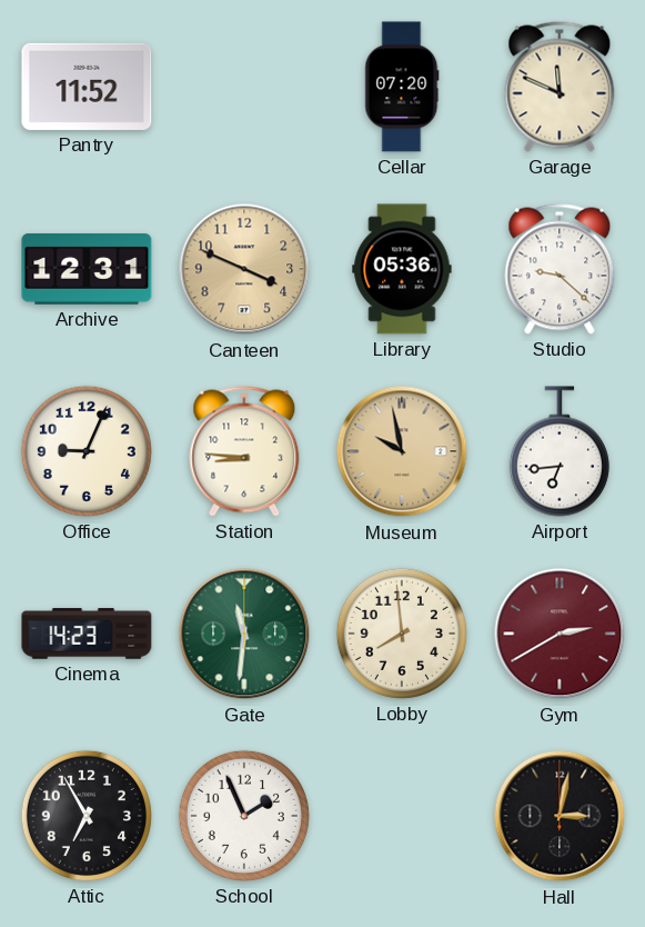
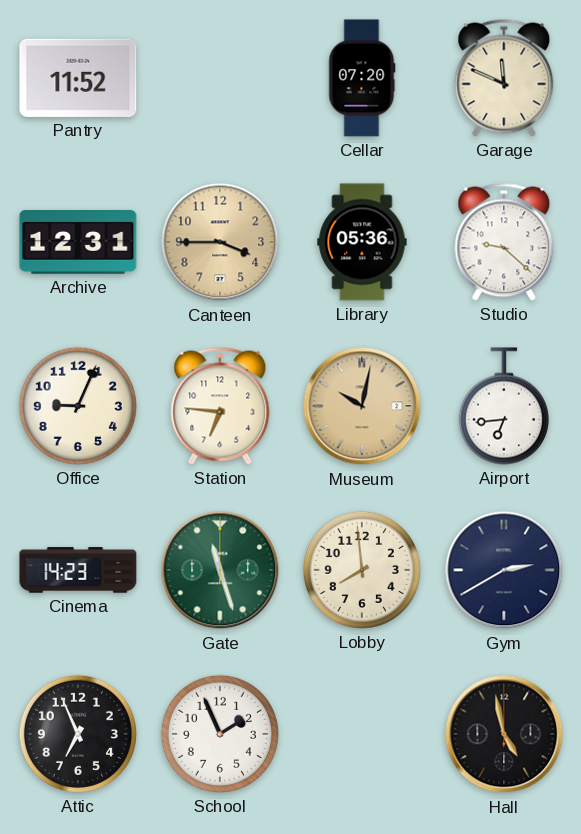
Canteen: 3:49 -> 3:45 (220, 242)
Station: 8:46 -> 6:46 (220, 406)
Museum: 9:58 -> 10:02 (362, 406)
Gate: 11:31 -> 11:27 (220, 570)
Gym dial: burgundy -> navy (504, 570)
Attic: 6:55 -> 6:56 (78, 734)
Hall: 3:02 -> 4:58 (504, 734)
